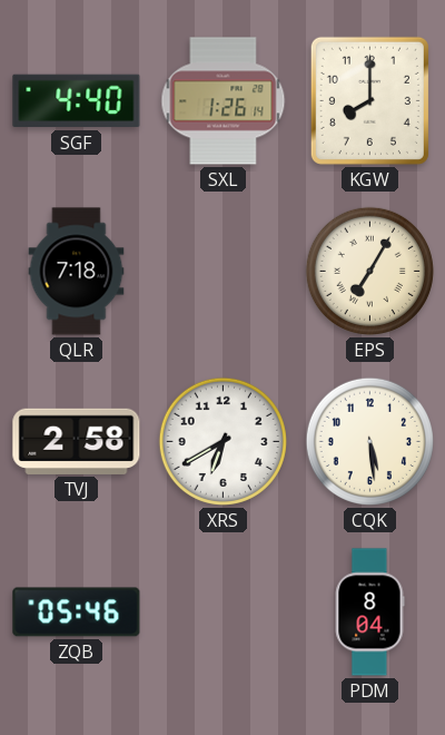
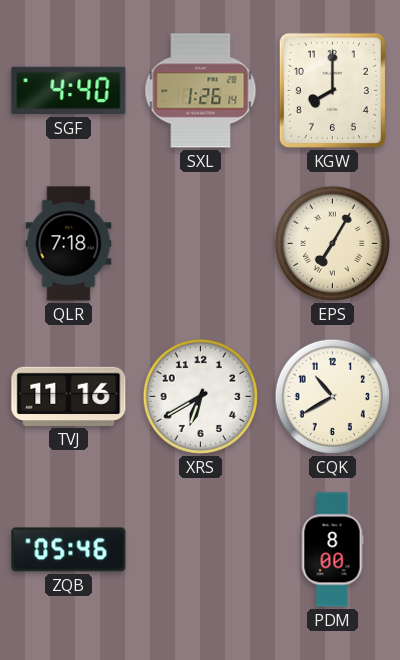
TVJ: 2:58 -> 11:16 (69, 396)
CQK: 5:29 -> 10:40 (332, 396)
PDM: 8:04 -> 8:00 (332, 550)
